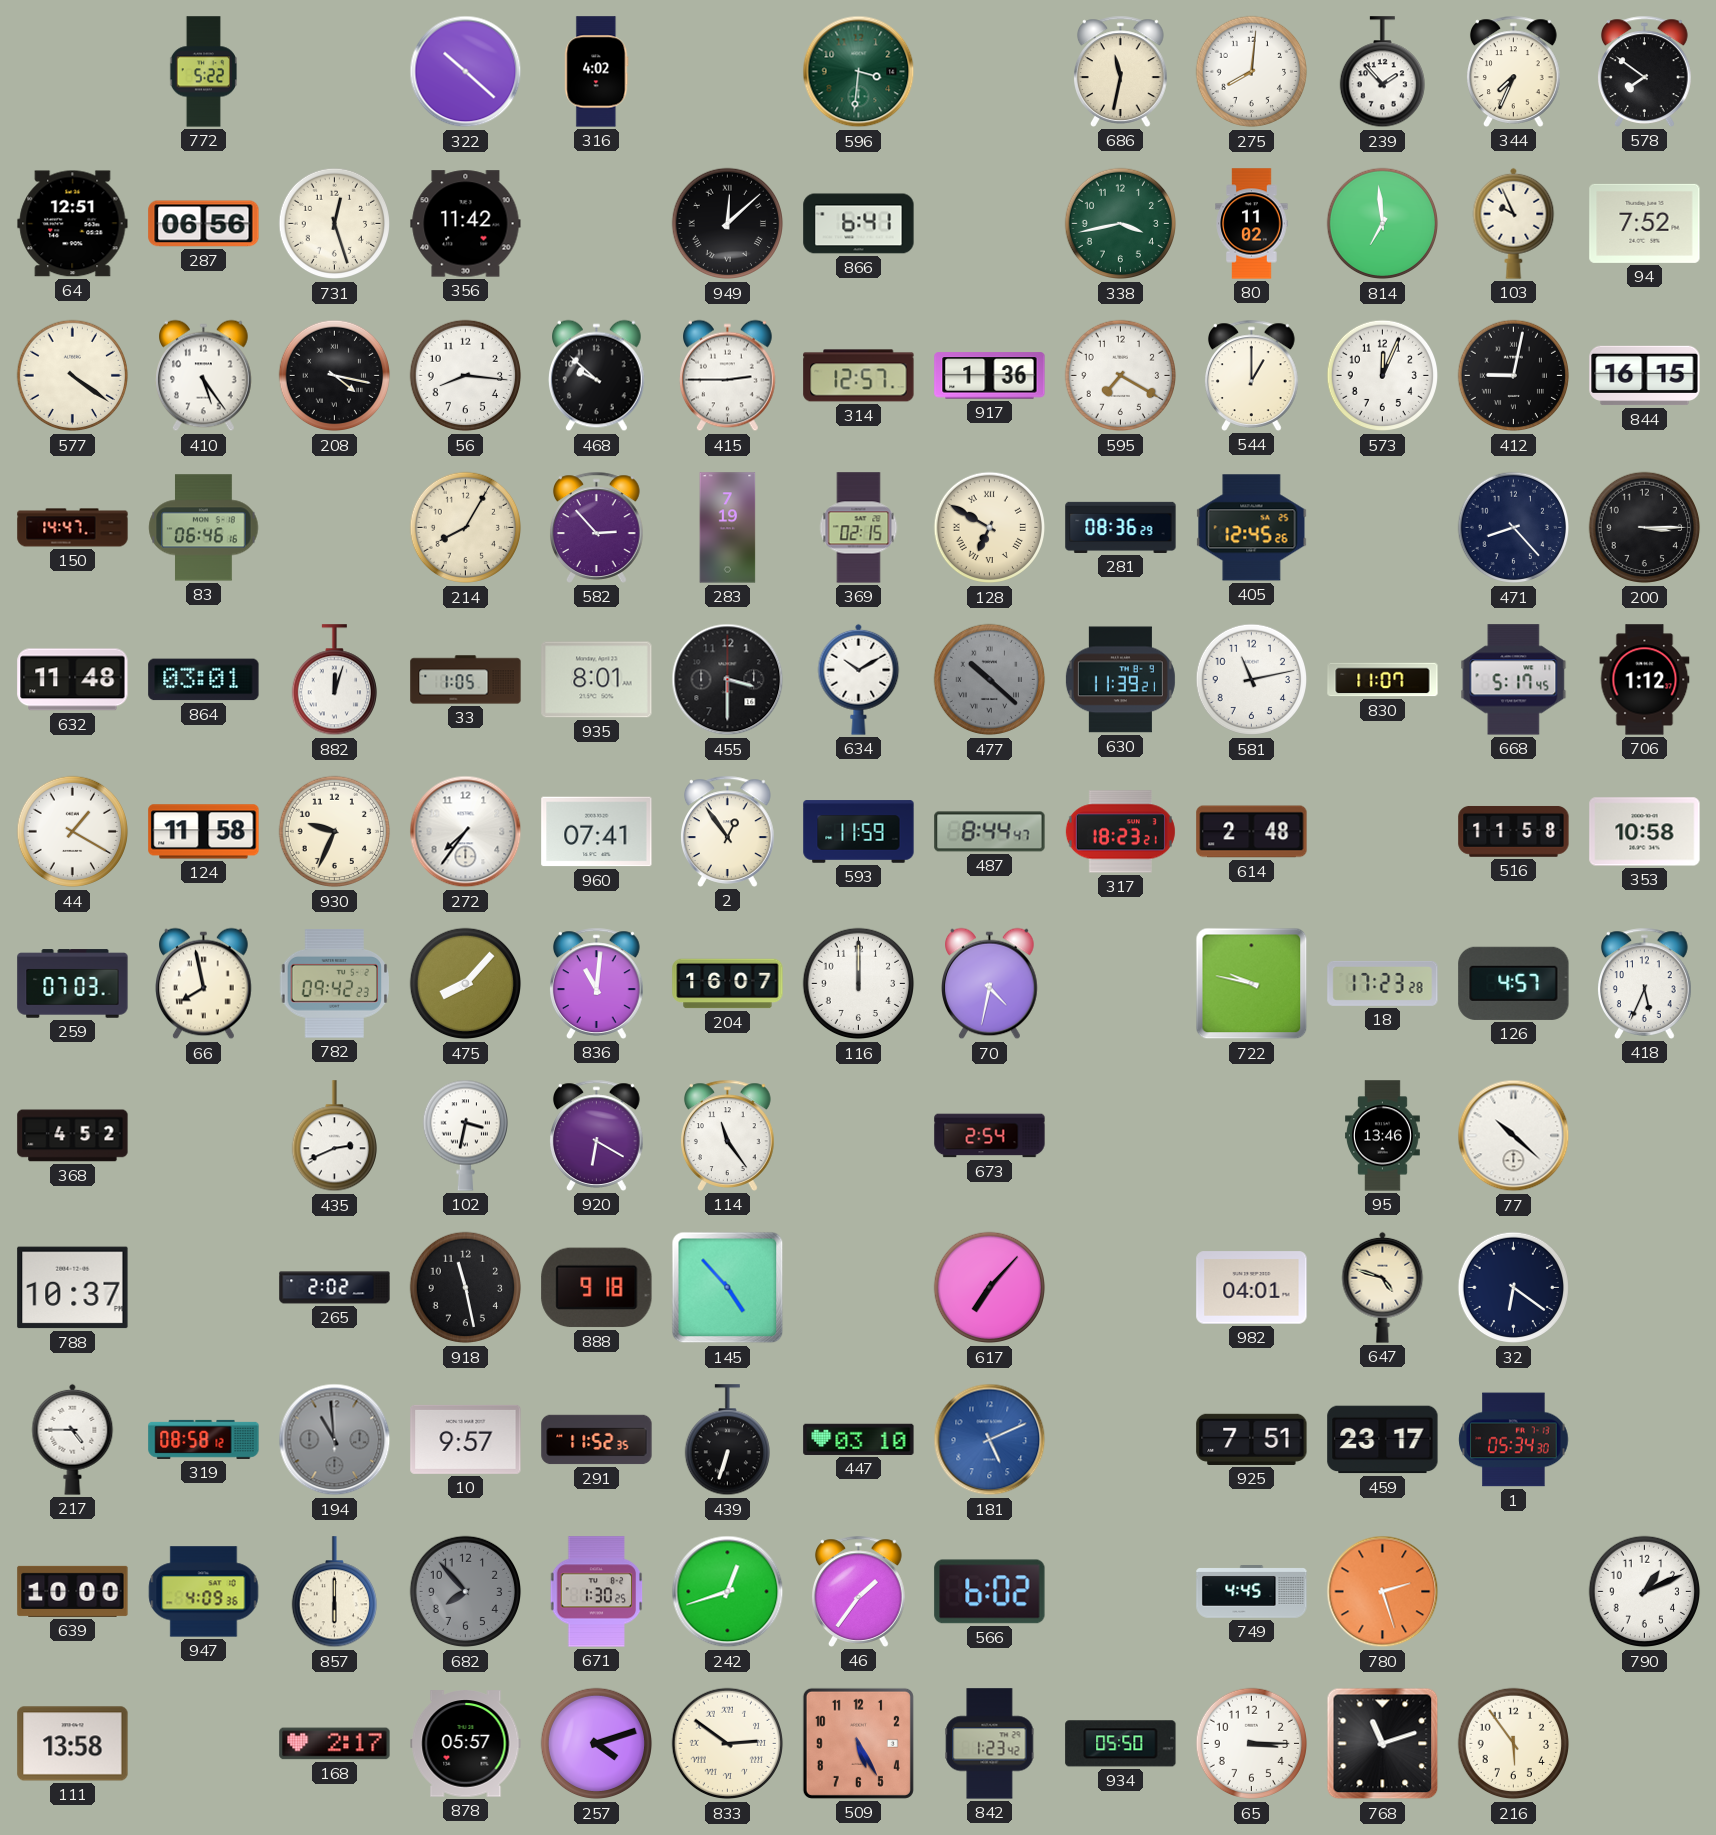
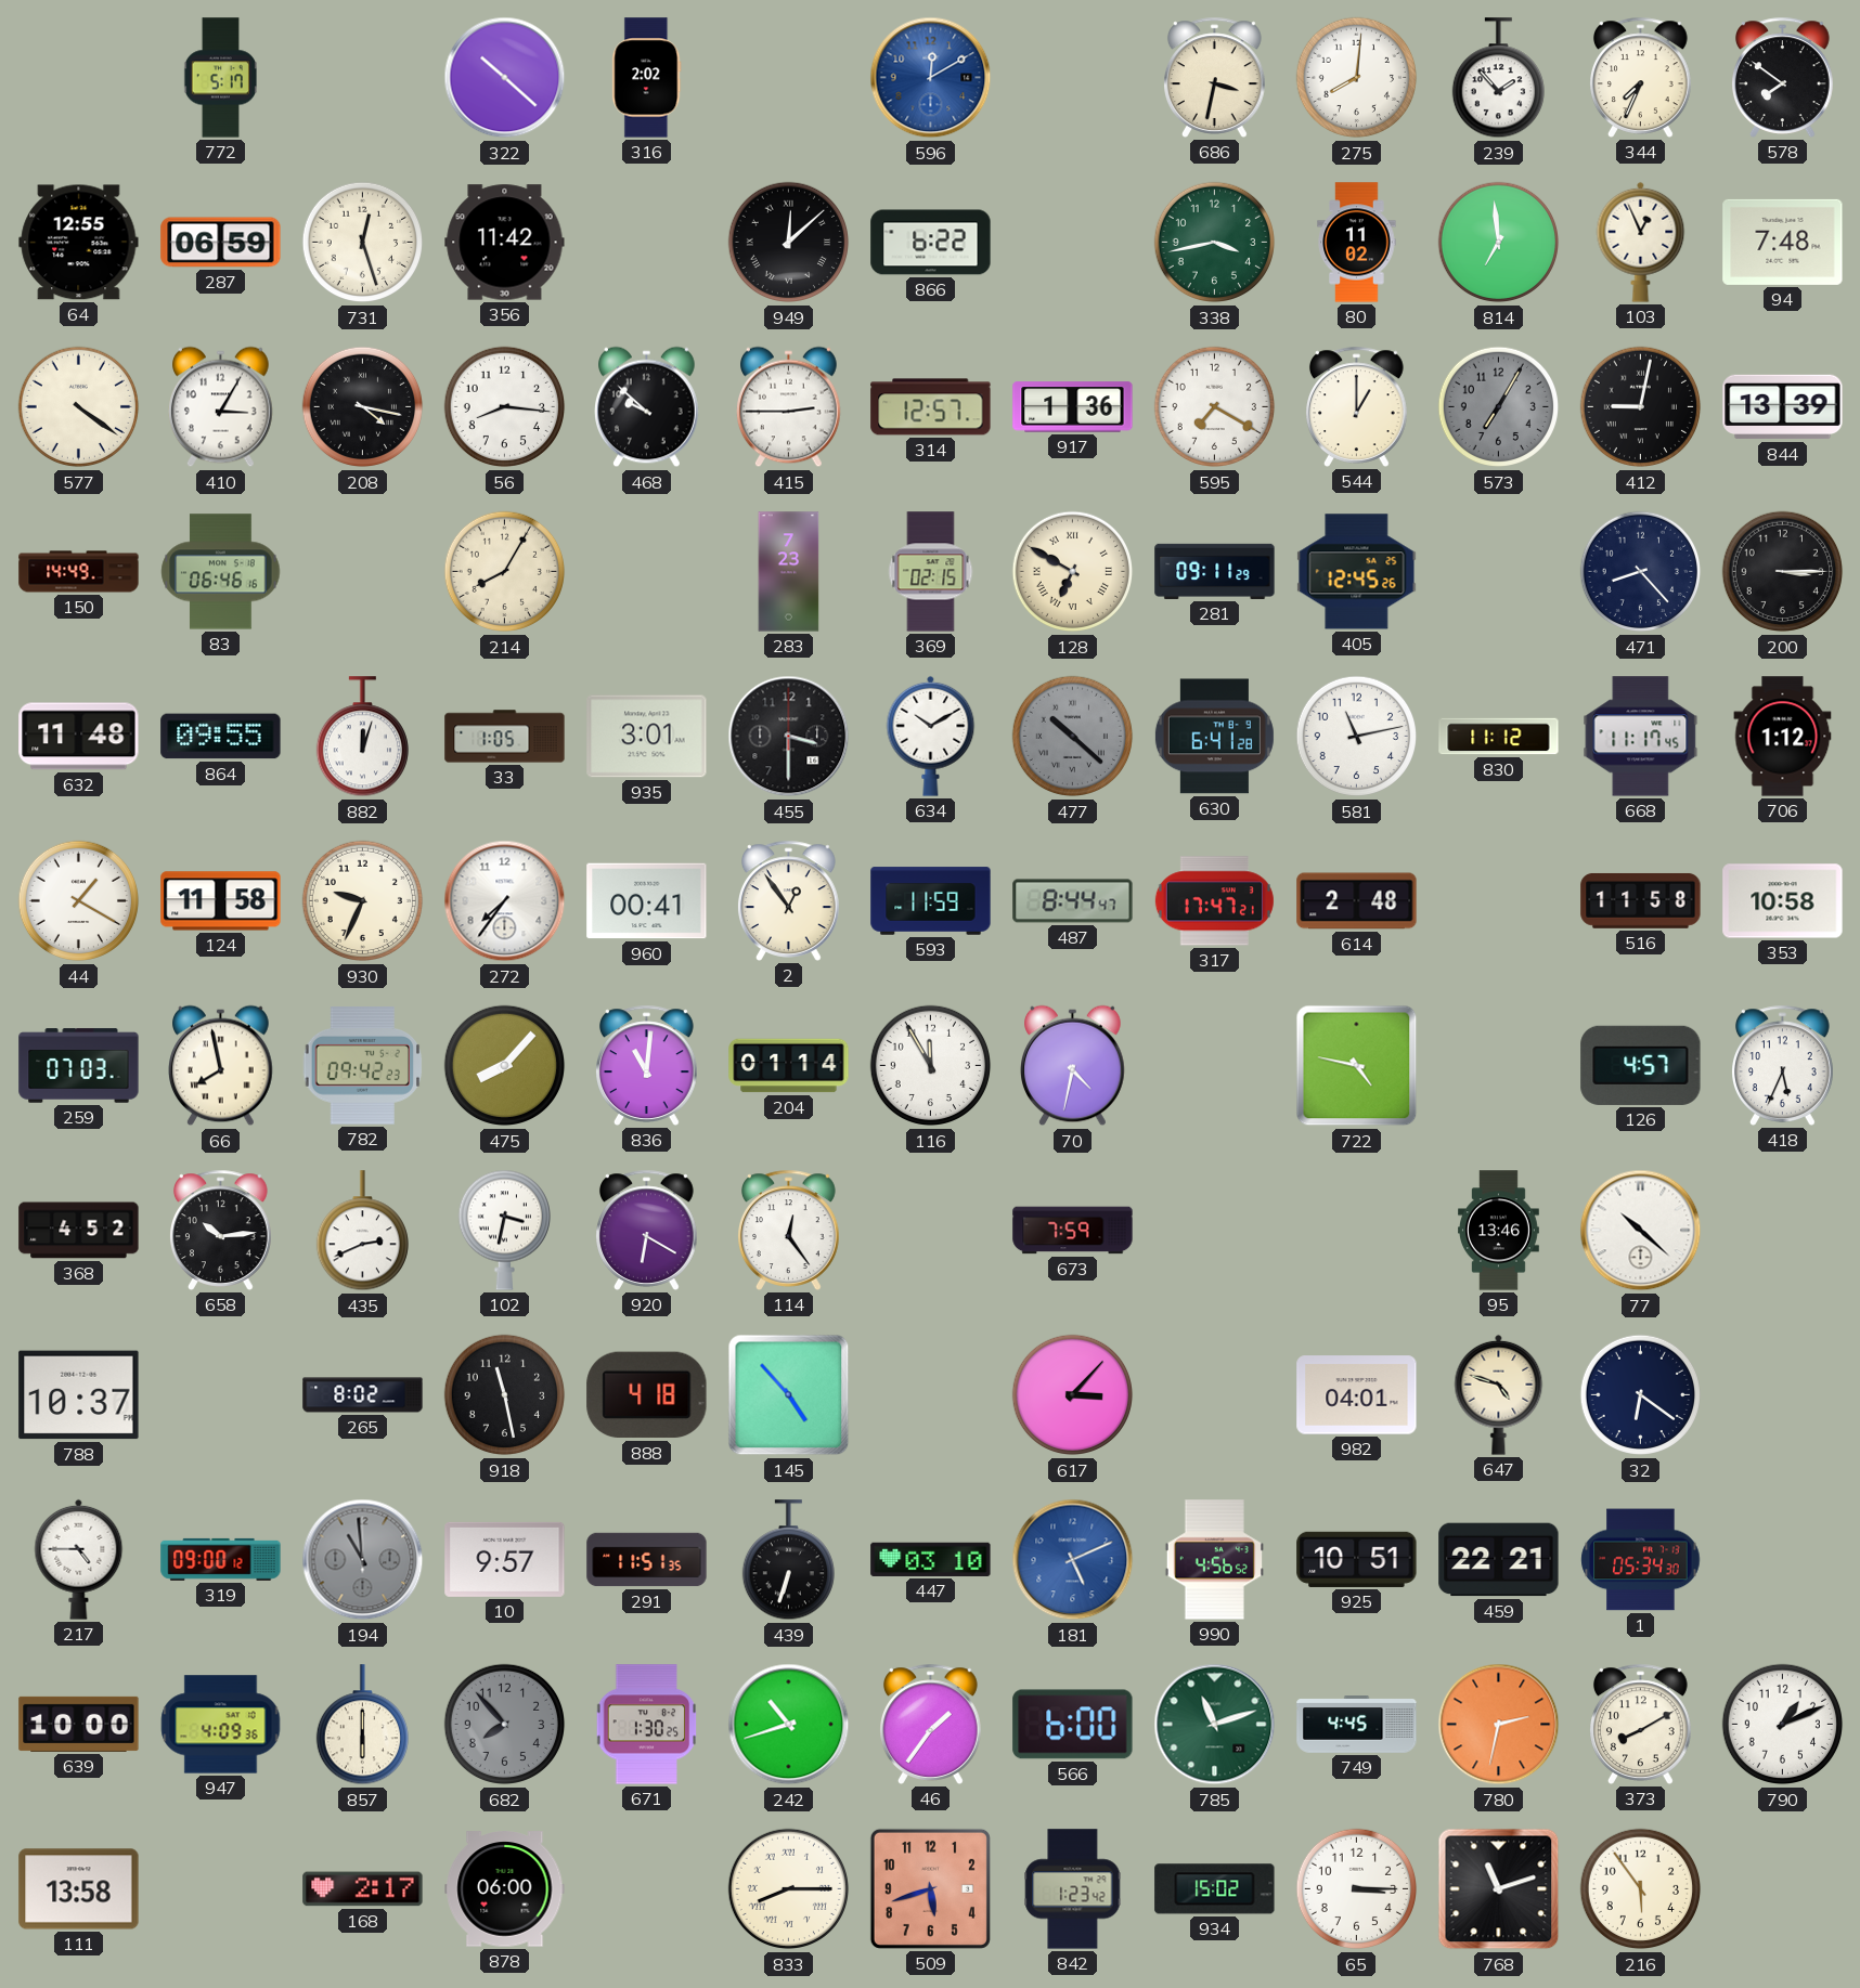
772: 5:22 -> 5:17 (221, 78)
316: 4:02 -> 2:02 (647, 78)
596: 3:31 -> 12:10 (931, 78)
596 dial: green -> blue (931, 78)
686: 11:32 -> 3:32 (1215, 77)
64: 12:51 -> 12:55 (79, 243)
287: 06:56 -> 06:59 (221, 243)
866: 6:41 -> 6:22 (931, 243)
103: 9:56 -> 12:56 (1641, 242)
94: 7:52 -> 7:48 (1783, 242)
410: 5:24 -> 3:05 (221, 407)
573: 12:04 -> 7:05 (1499, 407)
573 dial: white -> grey (1499, 407)
844: 16:15 -> 13:39 (1783, 407)
150: 14:47 -> 14:49 (79, 572)
582: 2:53 -> none (597, 527)
283: 7:19 -> 7:23 (789, 572)
281: 08:36 -> 09:11 (1215, 571)
864: 03:01 -> 09:55 (221, 737)
935: 8:01 -> 3:01 (647, 737)
630: 11:39 -> 6:41 (1214, 737)
830: 11:07 -> 11:12 (1499, 737)
668: 5:17 -> 11:17 (1641, 737)
960: 07:41 -> 00:41 (647, 901)
317: 18:23 -> 17:47 (1214, 901)
204: 16:07 -> 01:14 (789, 1066)
116: 12:00 -> 11:55 (931, 1066)
722: 9:47 -> 4:47 (1357, 1066)
18: 17:23 -> none (1383, 983)
658: none -> 10:14 (221, 1230)
114: 11:24 -> 12:24 (789, 1230)
673: 2:54 -> 7:59 (1073, 1231)
265: 2:02 -> 8:02 (363, 1395)
888: 9:18 -> 4:18 (647, 1395)
617: 7:07 -> 3:07 (1073, 1395)
319: 08:58 -> 09:00 (221, 1559)
291: 11:52 -> 11:51 (647, 1560)
990: none -> 4:56 (1214, 1560)
925: 7:51 -> 10:51 (1357, 1559)
459: 23:17 -> 22:21 (1499, 1560)
242: 12:42 -> 10:42 (789, 1725)
566: 6:02 -> 6:00 (1073, 1725)
785: none -> 11:12 (1215, 1725)
780: 2:27 -> 2:32 (1499, 1725)
373: none -> 8:10 (1641, 1724)
878: 05:57 -> 06:00 (505, 1889)
257: 4:12 -> none (597, 1744)
833: 2:51 -> 8:15 (789, 1889)
509: 5:25 -> 5:42 (930, 1888)
934: 05:50 -> 15:02 (1215, 1889)
